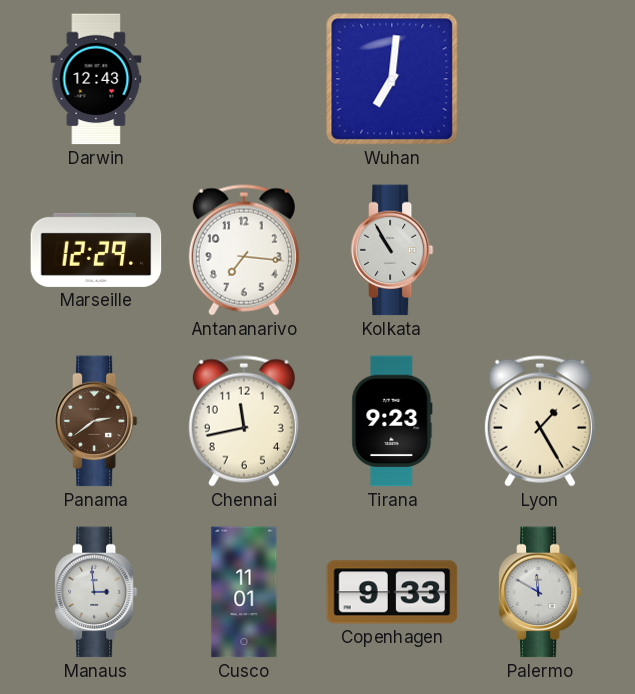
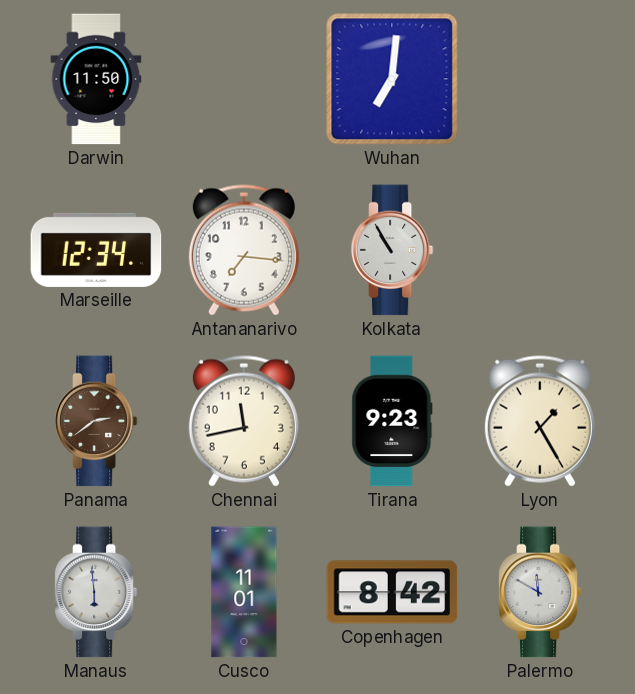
Darwin: 12:43 -> 11:50 (96, 79)
Marseille: 12:29 -> 12:34 (96, 250)
Manaus: 2:59 -> 5:59 (96, 592)
Copenhagen: 9:33 -> 8:42 (392, 592)
